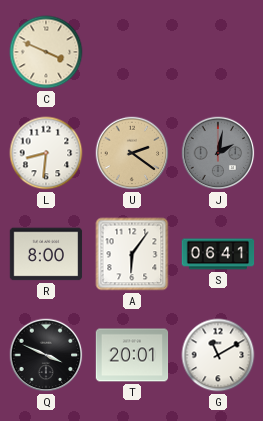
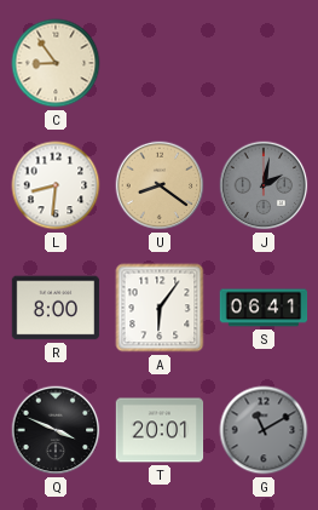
C: 3:49 -> 8:54 (56, 63)
U: 2:21 -> 8:21 (160, 185)
G dial: white -> grey (264, 430)
